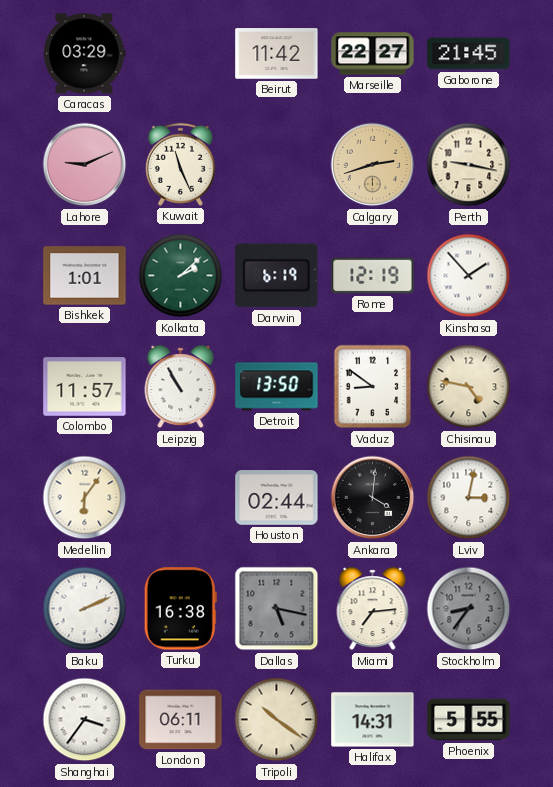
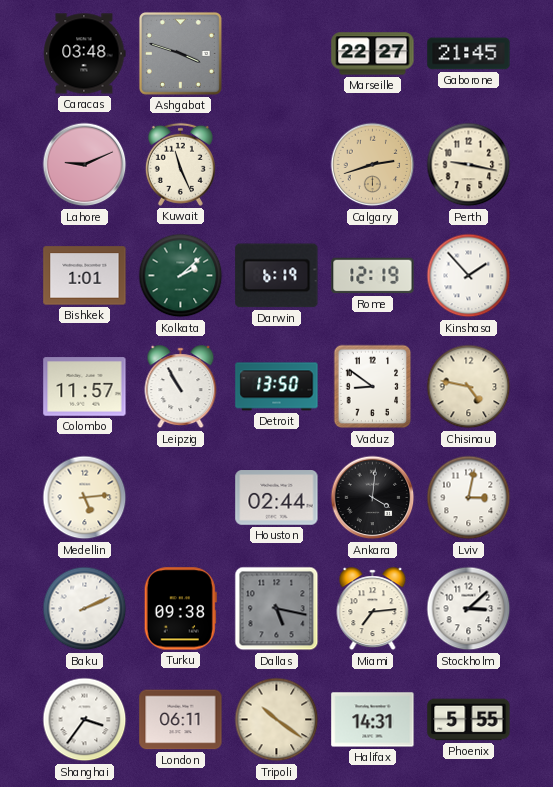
Caracas: 03:29 -> 03:48 (85, 54)
Ashgabat: none -> 3:48 (180, 53)
Beirut: 11:42 -> none (277, 54)
Medellin: 6:06 -> 5:14 (85, 498)
Turku: 16:38 -> 09:38 (180, 609)
Stockholm: 8:36 -> 3:08 (469, 609)
Stockholm dial: grey -> white (469, 609)
